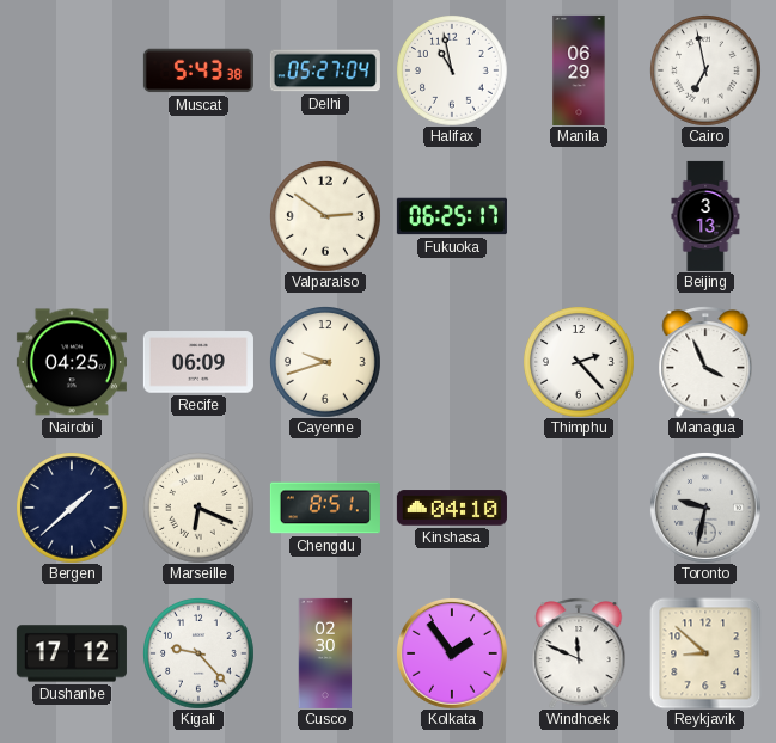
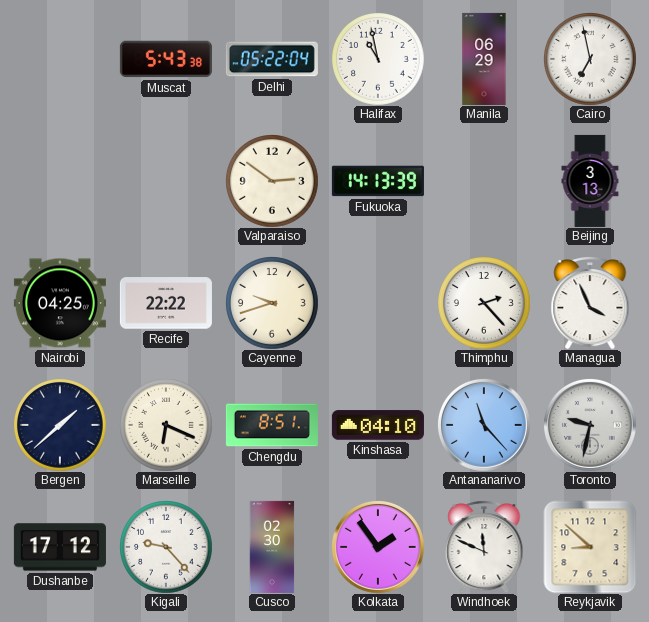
Delhi: 05:27 -> 05:22 (272, 59)
Fukuoka: 06:25 -> 14:13 (378, 181)
Recife: 06:09 -> 22:22 (166, 303)
Antananarivo: none -> 11:23 (484, 425)
